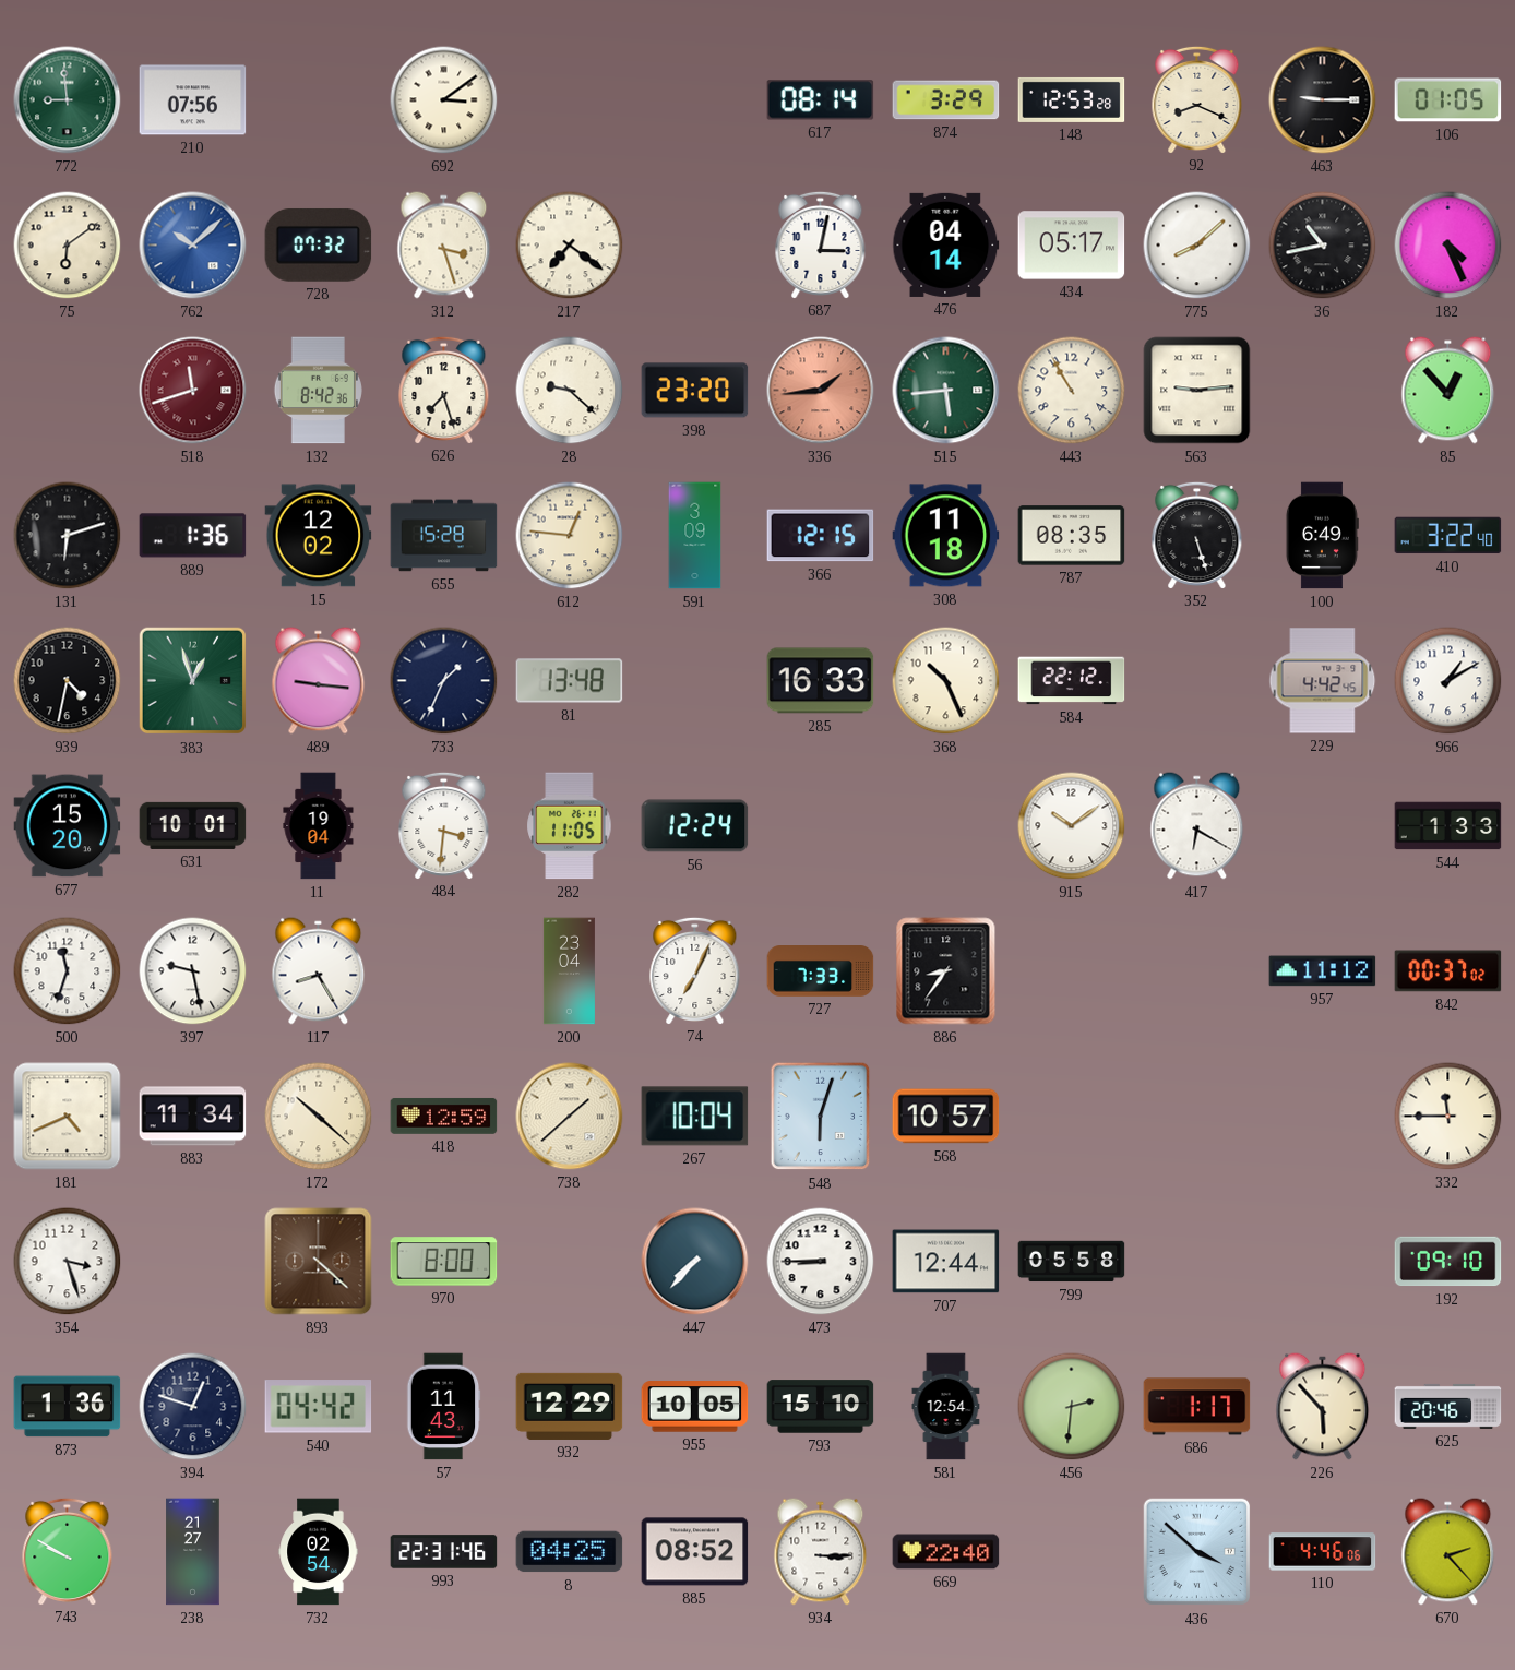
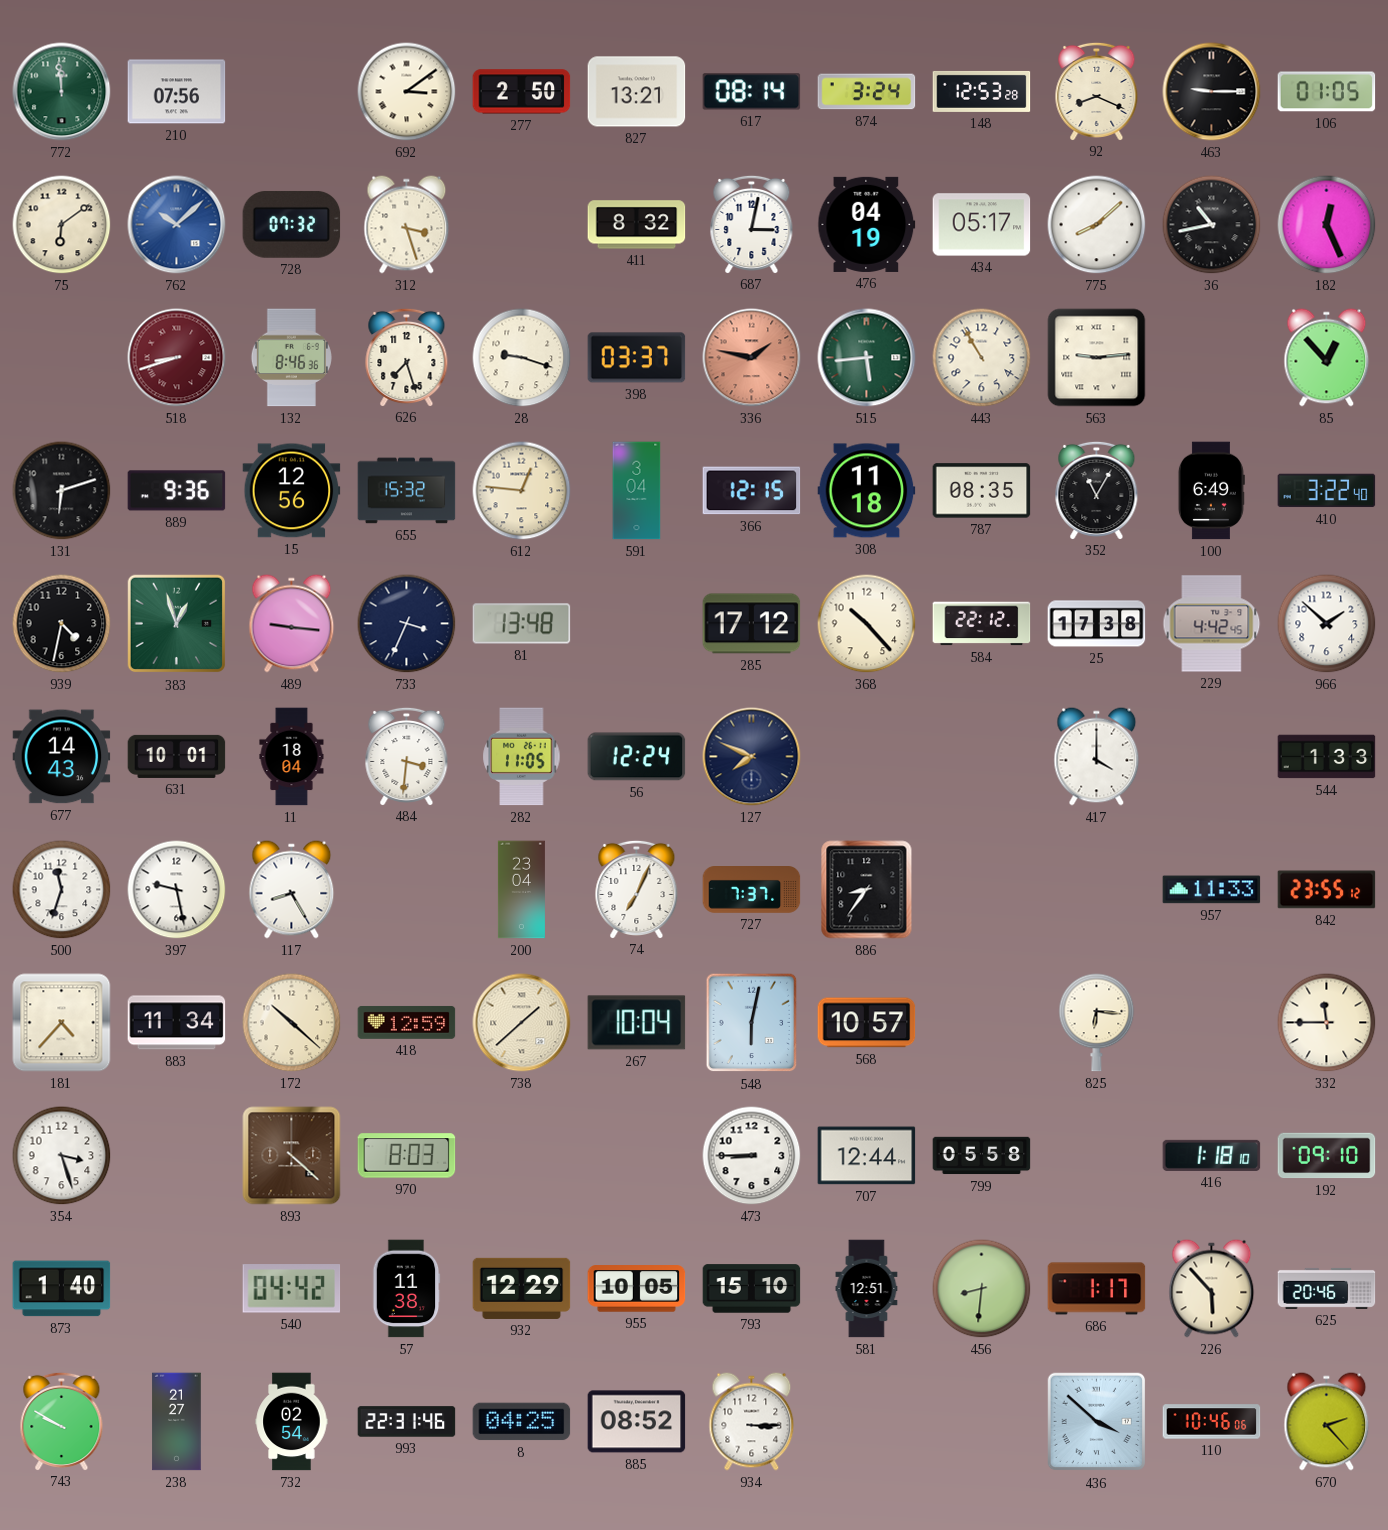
772: 8:59 -> 11:59 (62, 92)
277: none -> 2:50 (522, 92)
827: none -> 13:21 (637, 92)
874: 3:29 -> 3:24 (867, 92)
217: 7:21 -> none (570, 246)
411: none -> 8:32 (637, 225)
476: 04:14 -> 04:19 (867, 224)
182: 4:26 -> 12:26 (1327, 225)
518: 11:42 -> 8:42 (177, 358)
132: 8:42 -> 8:46 (291, 358)
28: 9:22 -> 9:18 (522, 358)
398: 23:20 -> 03:37 (637, 358)
336: 1:44 -> 1:47 (752, 358)
889: 1:36 -> 9:36 (177, 491)
15: 12:02 -> 12:56 (292, 491)
655: 15:28 -> 15:32 (407, 491)
591: 3:09 -> 3:04 (637, 491)
352: 5:27 -> 11:05 (1097, 490)
733: 1:34 -> 3:34 (407, 624)
285: 16:33 -> 17:12 (752, 624)
368: 10:26 -> 10:23 (867, 624)
25: none -> 17:38 (1097, 624)
966: 1:10 -> 1:52 (1327, 624)
677: 15:20 -> 14:43 (62, 757)
11: 19:04 -> 18:04 (292, 757)
127: none -> 7:49 (752, 757)
915: 10:09 -> none (1072, 826)
417: 6:20 -> 4:00 (1097, 757)
727: 7:33 -> 7:37 (752, 890)
957: 11:12 -> 11:33 (1212, 890)
842: 00:37 -> 23:55 (1327, 890)
181: 4:41 -> 4:37 (62, 1023)
548: 6:03 -> 6:02 (752, 1023)
825: none -> 6:16 (1097, 1023)
970: 8:00 -> 8:03 (407, 1156)
447: 7:37 -> none (695, 1262)
416: none -> 1:18 (1212, 1155)
873: 1:36 -> 1:40 (62, 1289)
394: 12:48 -> none (193, 1407)
57: 11:43 -> 11:38 (406, 1289)
581: 12:54 -> 12:51 (867, 1289)
456: 2:31 -> 8:31 (982, 1289)
669: 22:40 -> none (946, 1552)
110: 4:46 -> 10:46 (1212, 1422)
